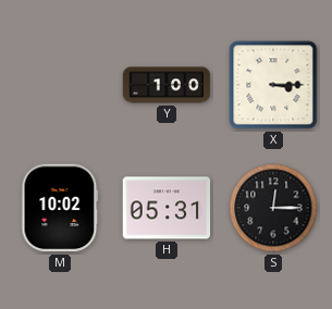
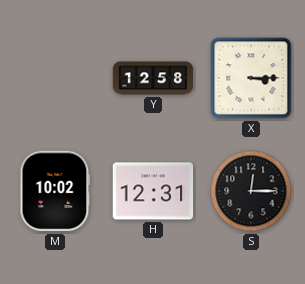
Y: 1:00 -> 12:58 (153, 78)
H: 05:31 -> 12:31 (153, 191)
